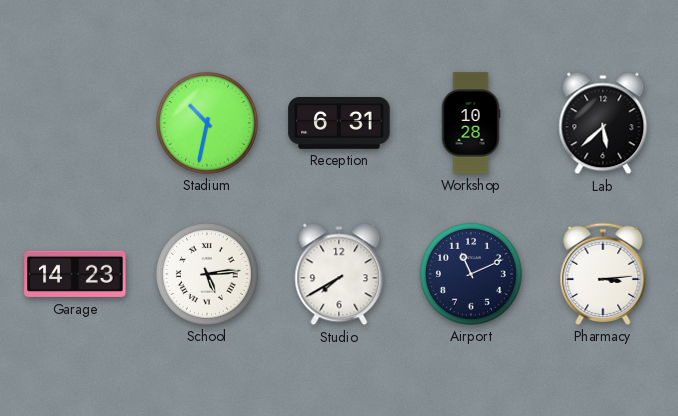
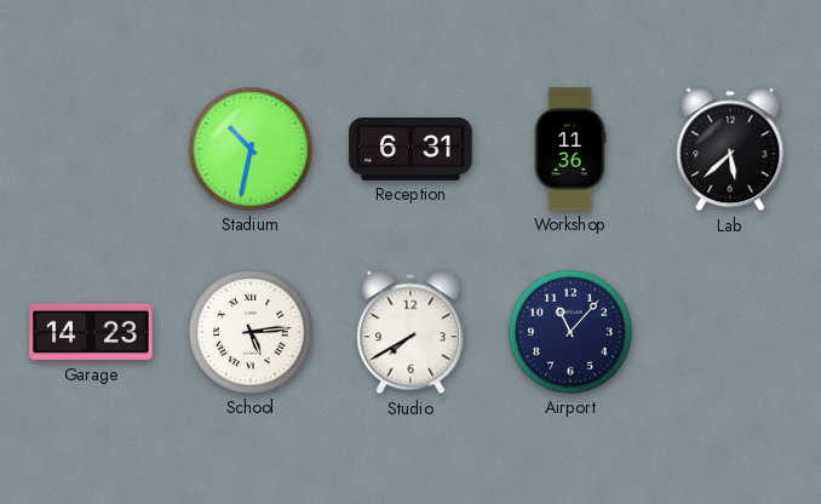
Workshop: 10:28 -> 11:36 (570, 149)
Airport: 11:11 -> 11:07 (570, 332)
Pharmacy: 3:14 -> none (603, 274)
